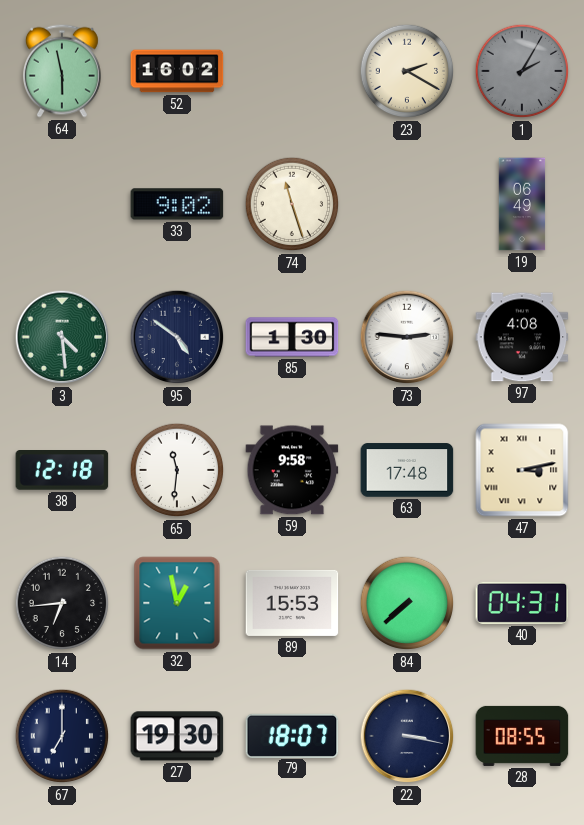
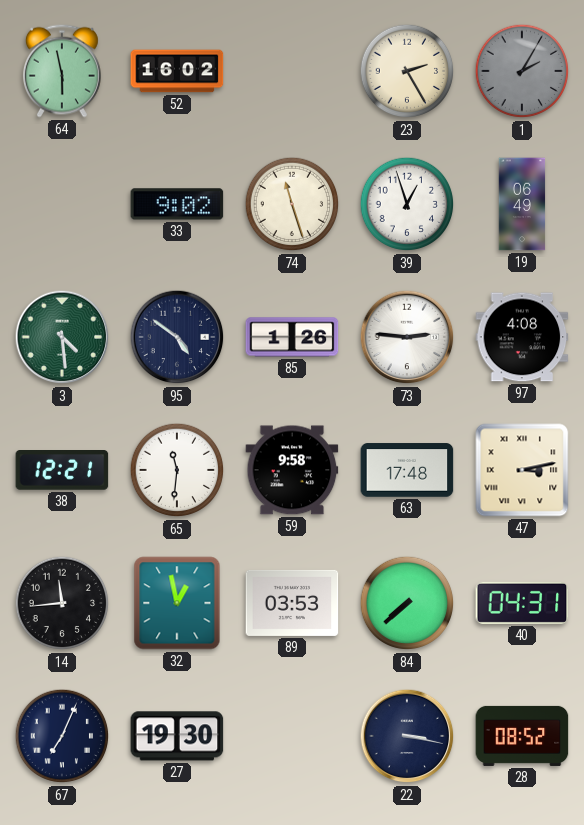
23: 2:20 -> 2:25 (407, 71)
39: none -> 12:57 (407, 204)
85: 1:30 -> 1:26 (292, 337)
38: 12:18 -> 12:21 (62, 470)
14: 6:44 -> 11:44 (62, 603)
89: 15:53 -> 03:53 (292, 603)
67: 7:00 -> 7:04 (62, 736)
79: 18:07 -> none (292, 735)
28: 08:55 -> 08:52 (522, 736)
